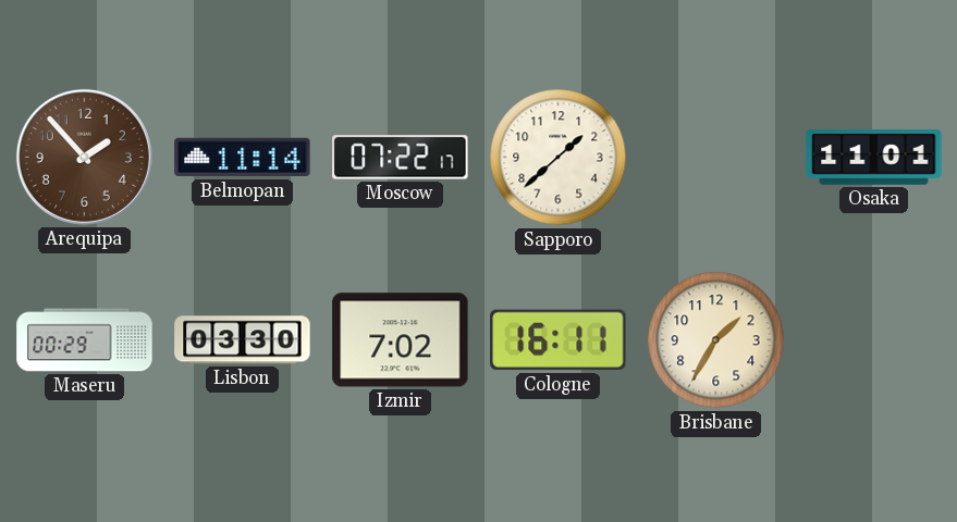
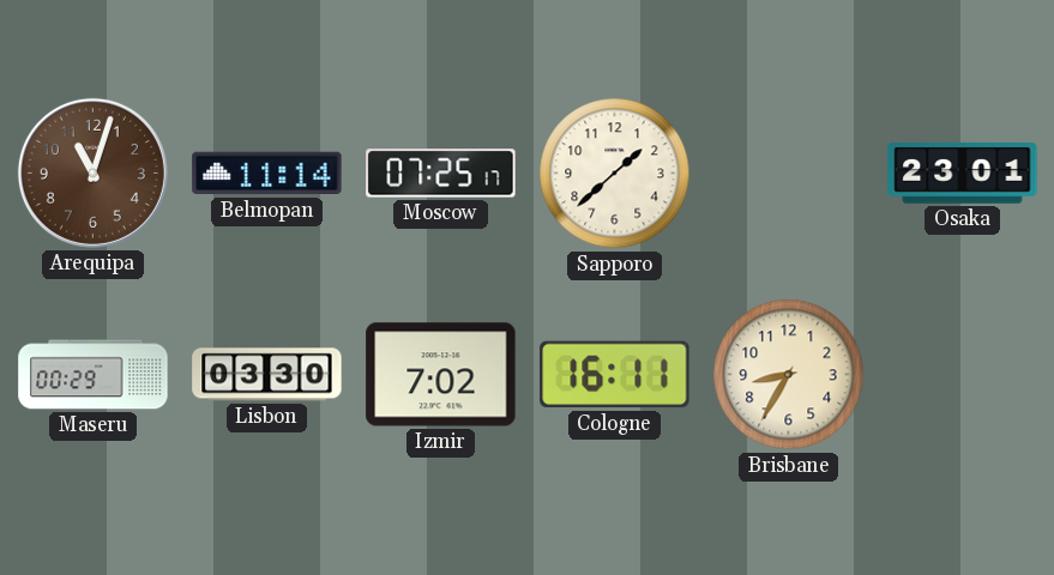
Arequipa: 1:53 -> 11:03 (92, 172)
Moscow: 07:22 -> 07:25 (441, 174)
Osaka: 11:01 -> 23:01 (963, 174)
Brisbane: 1:35 -> 8:35 (789, 375)
